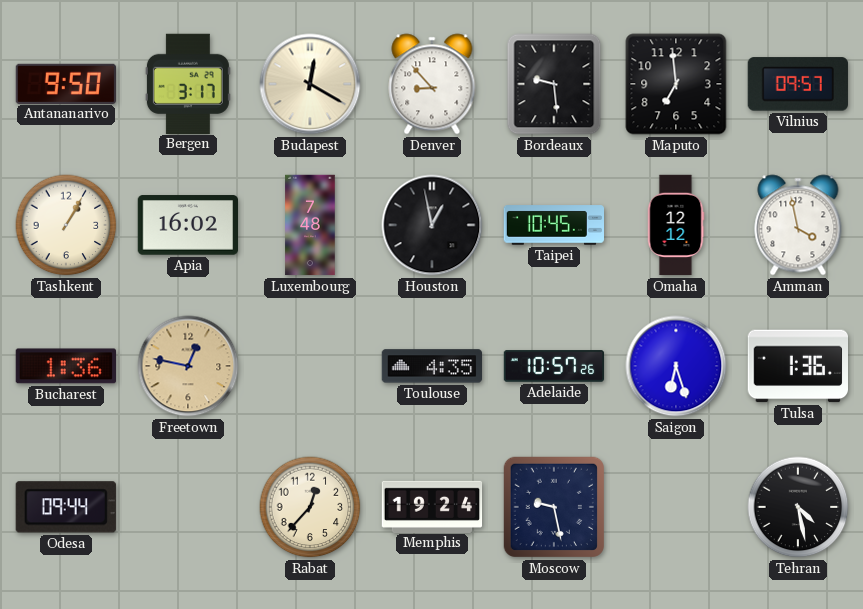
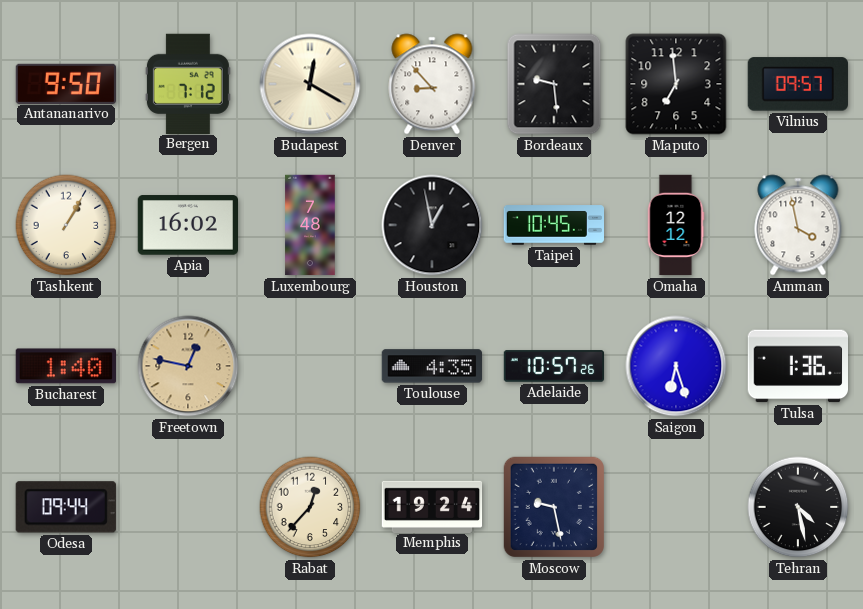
Bergen: 3:17 -> 7:12 (188, 83)
Bucharest: 1:36 -> 1:40 (65, 366)
